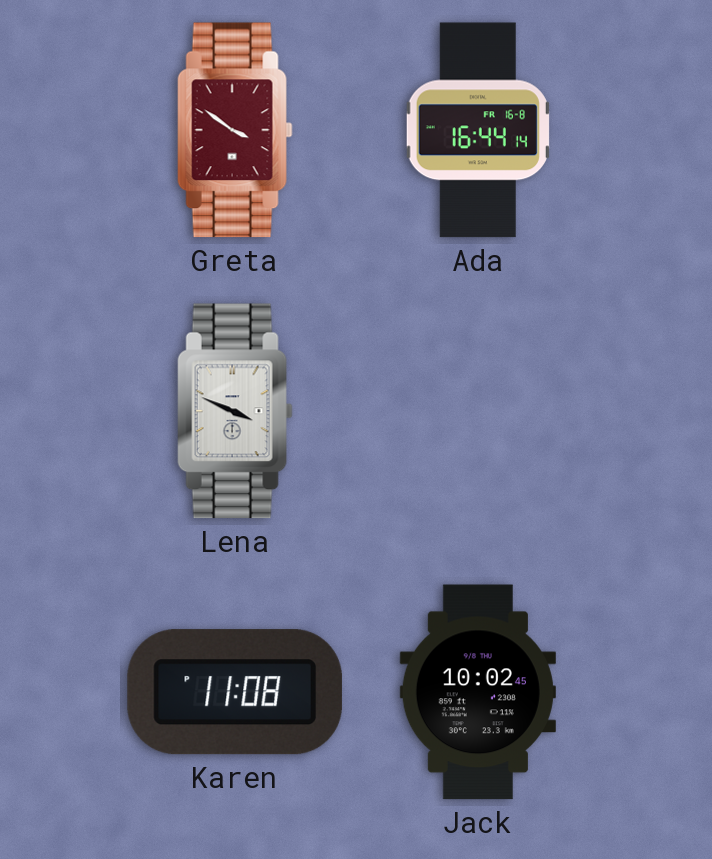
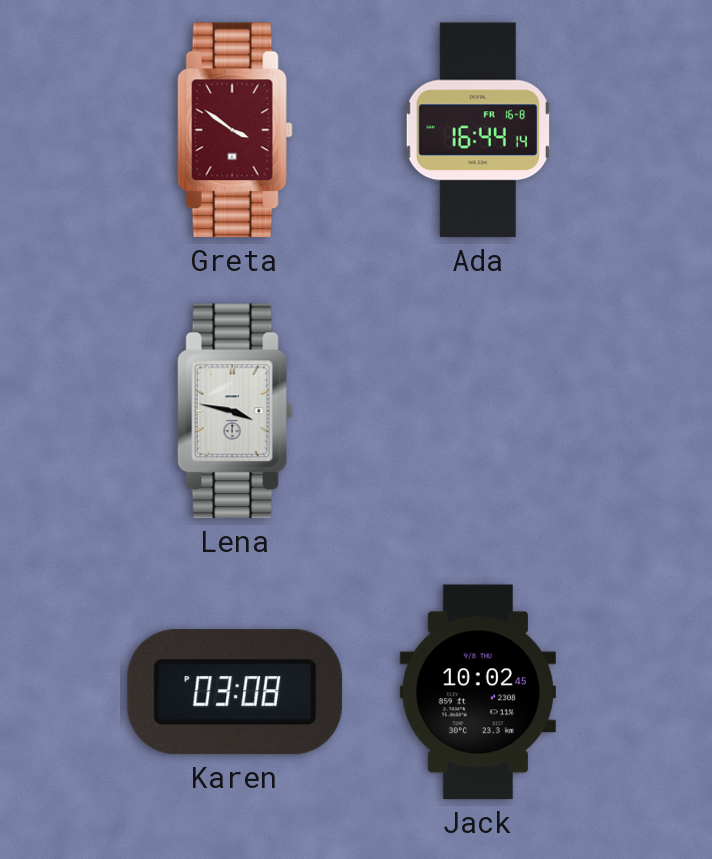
Lena: 3:49 -> 3:47 (235, 411)
Karen: 11:08 -> 03:08 (235, 692)
